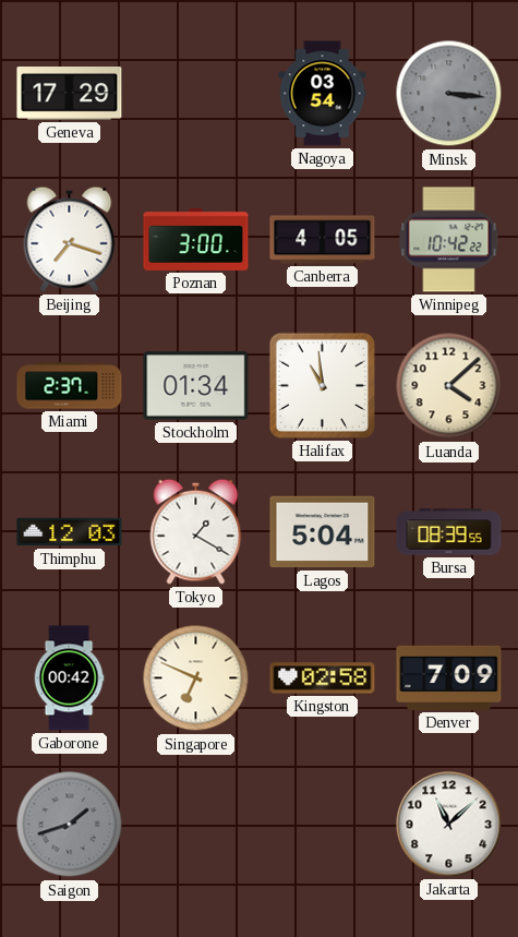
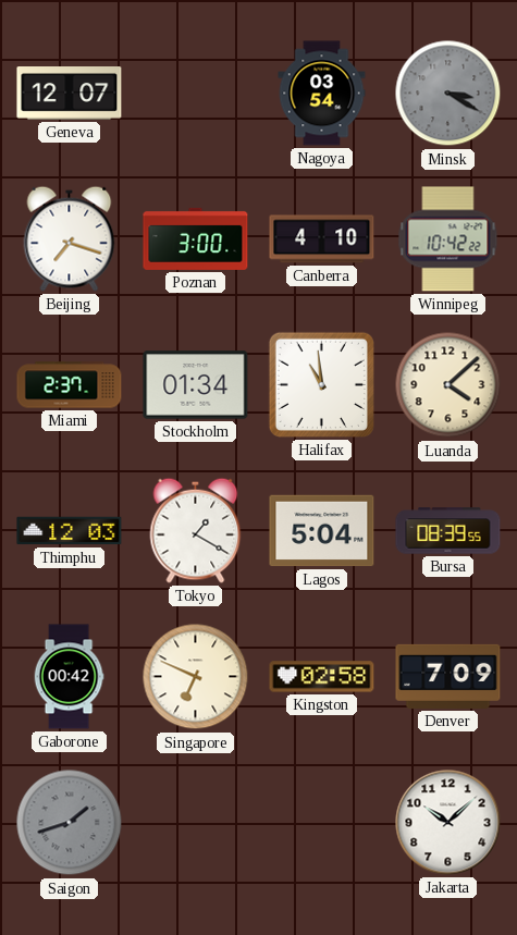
Geneva: 17:29 -> 12:07 (70, 94)
Minsk: 3:16 -> 3:20 (448, 94)
Canberra: 4:05 -> 4:10 (322, 239)
Jakarta: 11:08 -> 10:08 (448, 823)
